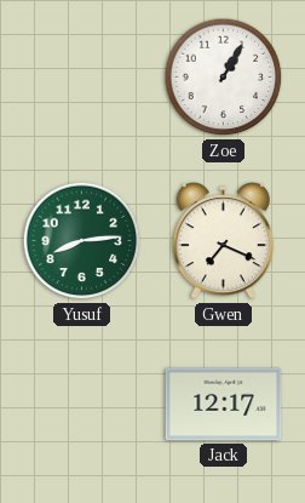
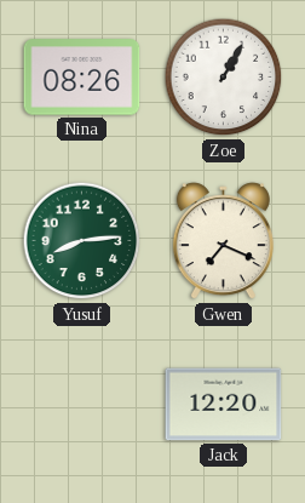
Nina: none -> 08:26 (82, 78)
Jack: 12:17 -> 12:20 (224, 405)
